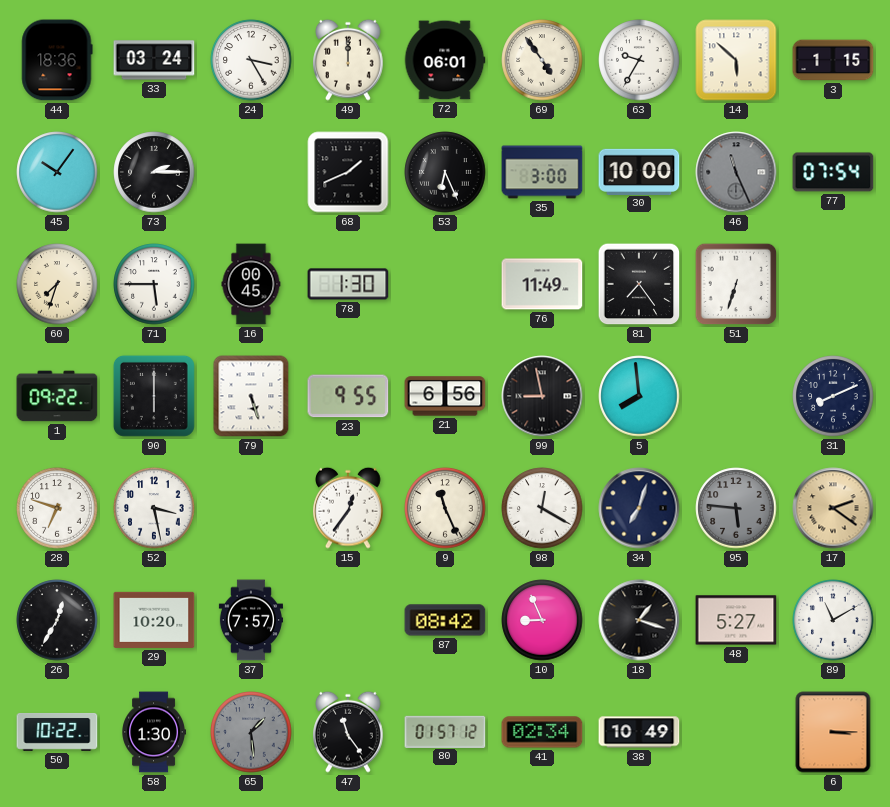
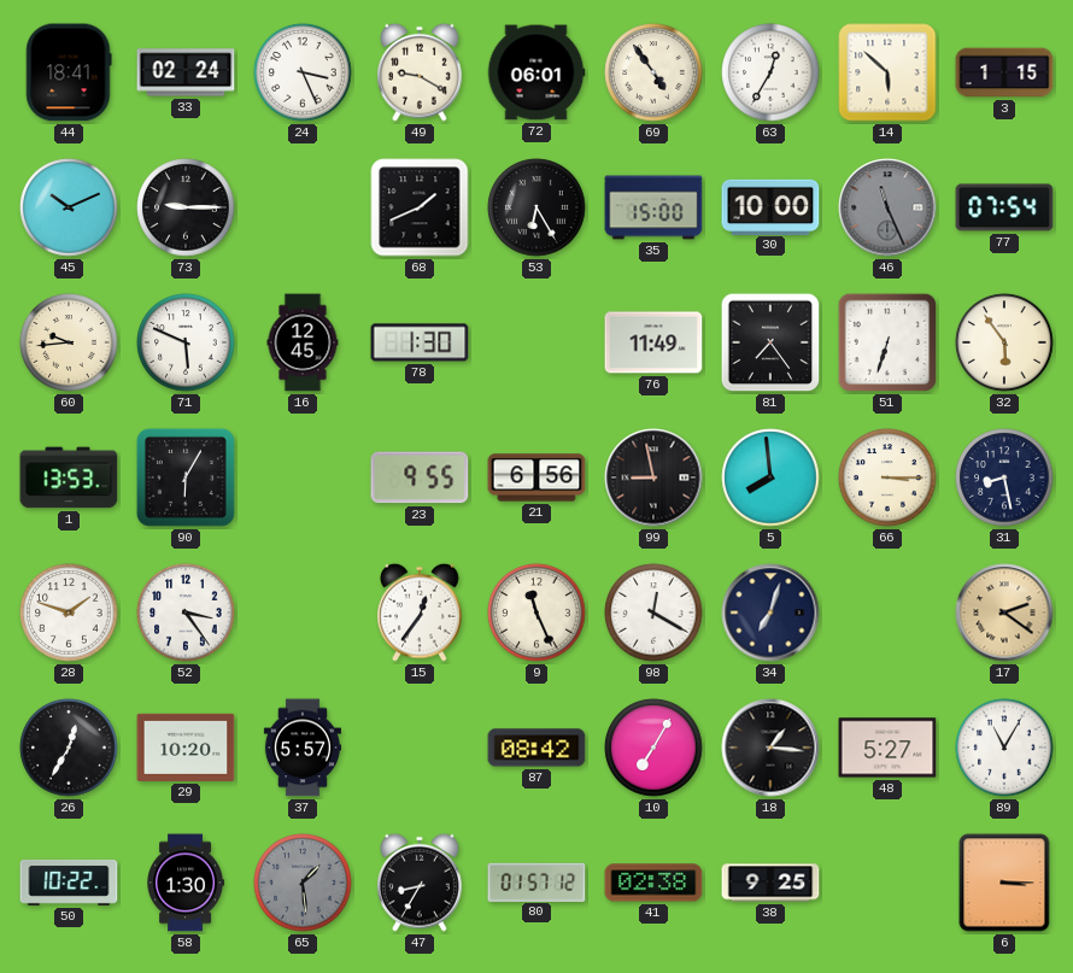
44: 18:36 -> 18:41 (69, 72)
33: 03:24 -> 02:24 (186, 72)
24: 3:25 -> 3:26 (303, 72)
49: 12:00 -> 9:20 (420, 72)
63: 9:35 -> 12:35 (770, 72)
45: 10:06 -> 10:11 (69, 207)
73: 2:15 -> 9:15 (186, 207)
53: 6:26 -> 6:25 (536, 207)
35: 3:00 -> 15:00 (653, 207)
60: 7:33 -> 9:44 (69, 342)
71: 5:45 -> 5:49 (186, 342)
16: 00:45 -> 12:45 (303, 342)
32: none -> 5:54 (1004, 342)
1: 09:22 -> 13:53 (69, 477)
90: 6:00 -> 6:05 (186, 477)
79: 5:27 -> none (251, 396)
66: none -> 3:15 (887, 477)
31: 8:11 -> 8:28 (1004, 477)
28: 6:48 -> 1:48 (69, 612)
52: 3:28 -> 3:24 (186, 612)
95: 5:46 -> none (736, 508)
37: 7:57 -> 5:57 (303, 748)
10: 8:56 -> 7:05 (653, 748)
18: 1:18 -> 1:16 (770, 748)
89: 11:10 -> 11:05 (1004, 748)
47: 11:24 -> 8:35 (420, 883)
41: 02:34 -> 02:38 (653, 883)
38: 10:49 -> 9:25 (770, 883)
